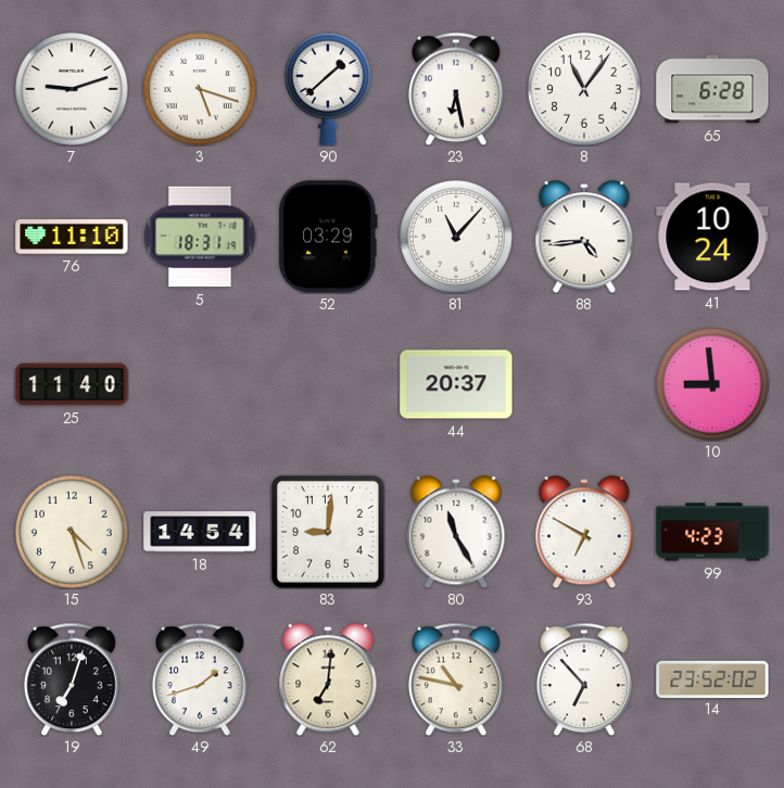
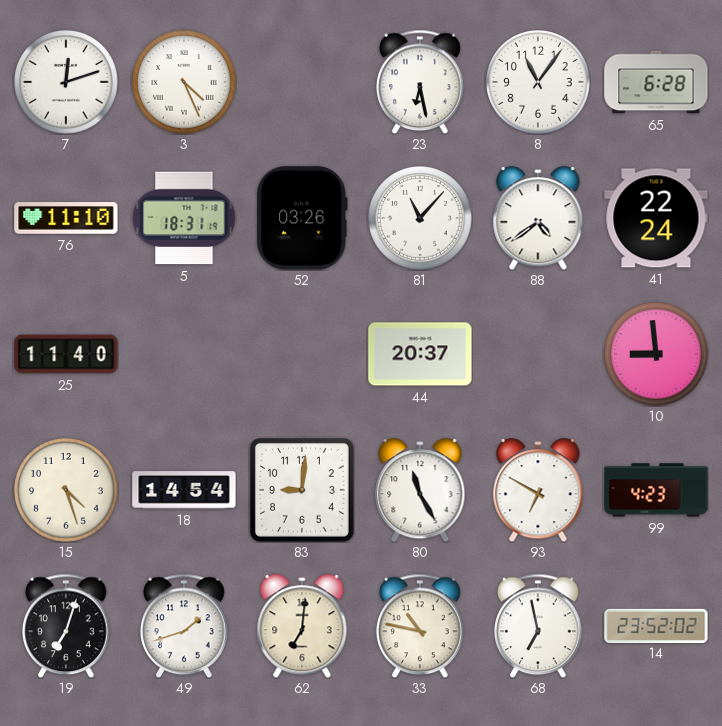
7: 9:12 -> 12:12 (67, 83)
3: 5:18 -> 4:26 (185, 83)
90: 1:38 -> none (328, 89)
52: 03:29 -> 03:26 (302, 218)
88: 4:44 -> 4:39 (538, 218)
41: 10:24 -> 22:24 (656, 218)
68: 6:53 -> 6:58 (539, 626)
